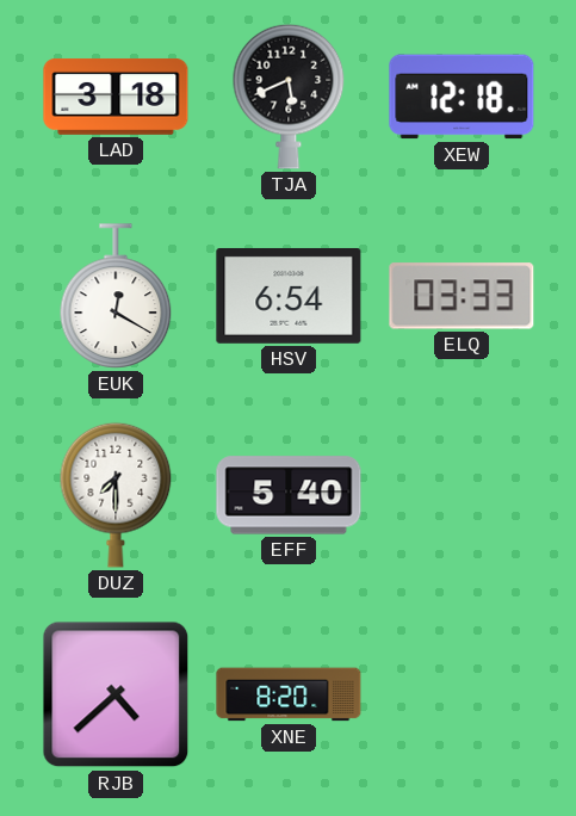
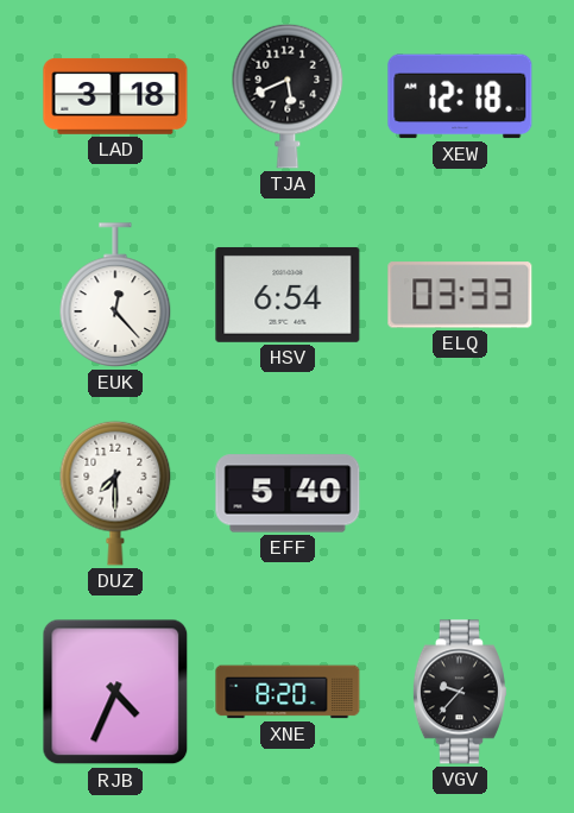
EUK: 12:20 -> 12:23 (115, 295)
RJB: 4:38 -> 4:34 (115, 692)
VGV: none -> 9:37 (460, 692)
